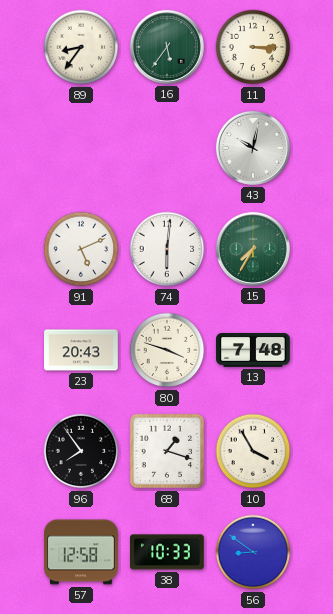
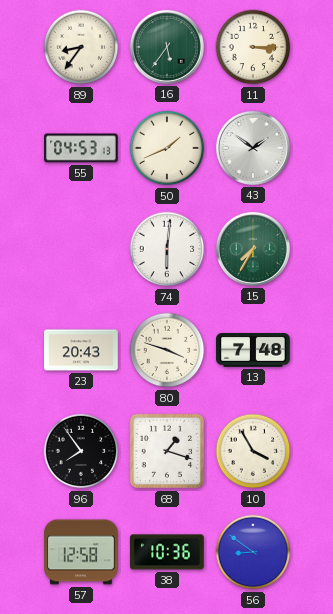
55: none -> 04:53 (81, 148)
50: none -> 1:41 (167, 148)
43: 10:02 -> 1:51 (253, 148)
91: 5:11 -> none (81, 249)
38: 10:33 -> 10:36 (168, 552)
